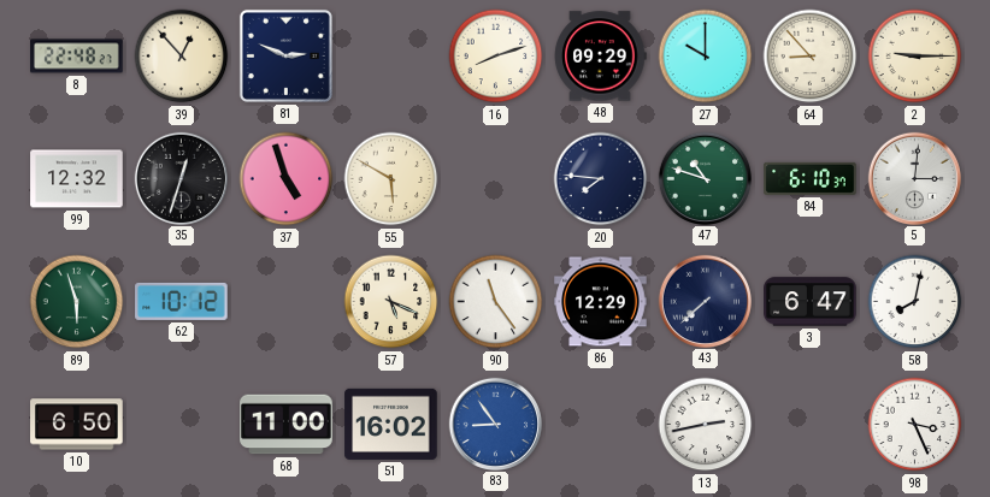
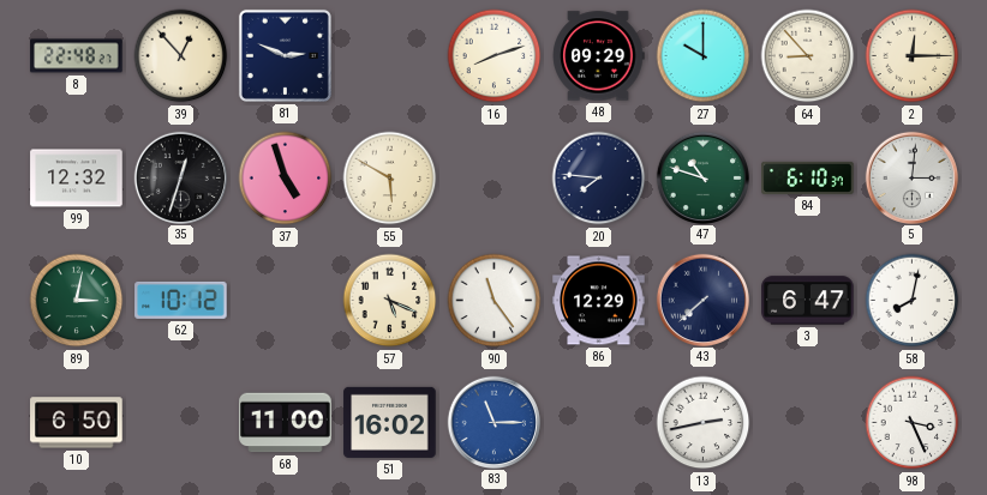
2: 9:15 -> 12:15 (913, 56)
89: 5:57 -> 3:02 (77, 301)
83: 8:54 -> 11:15 (493, 422)
